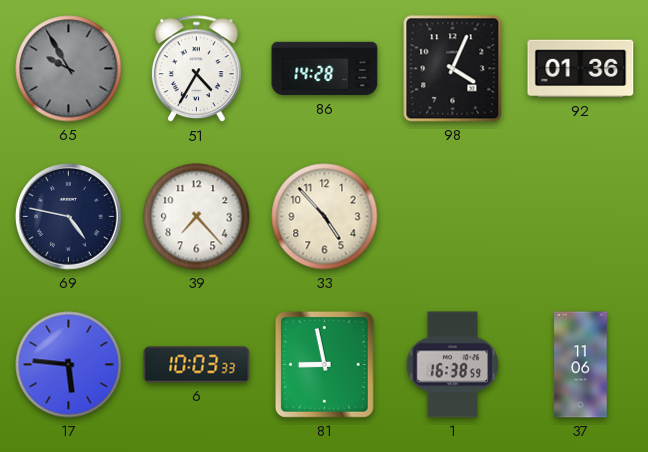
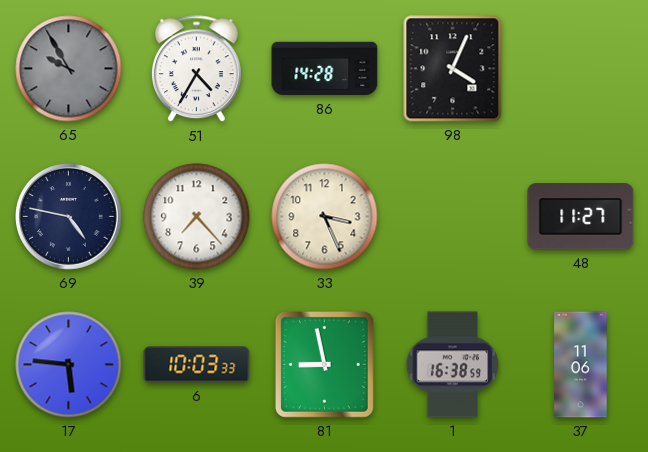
92: 01:36 -> none (581, 69)
33: 4:53 -> 3:26 (325, 217)
48: none -> 11:27 (581, 217)
